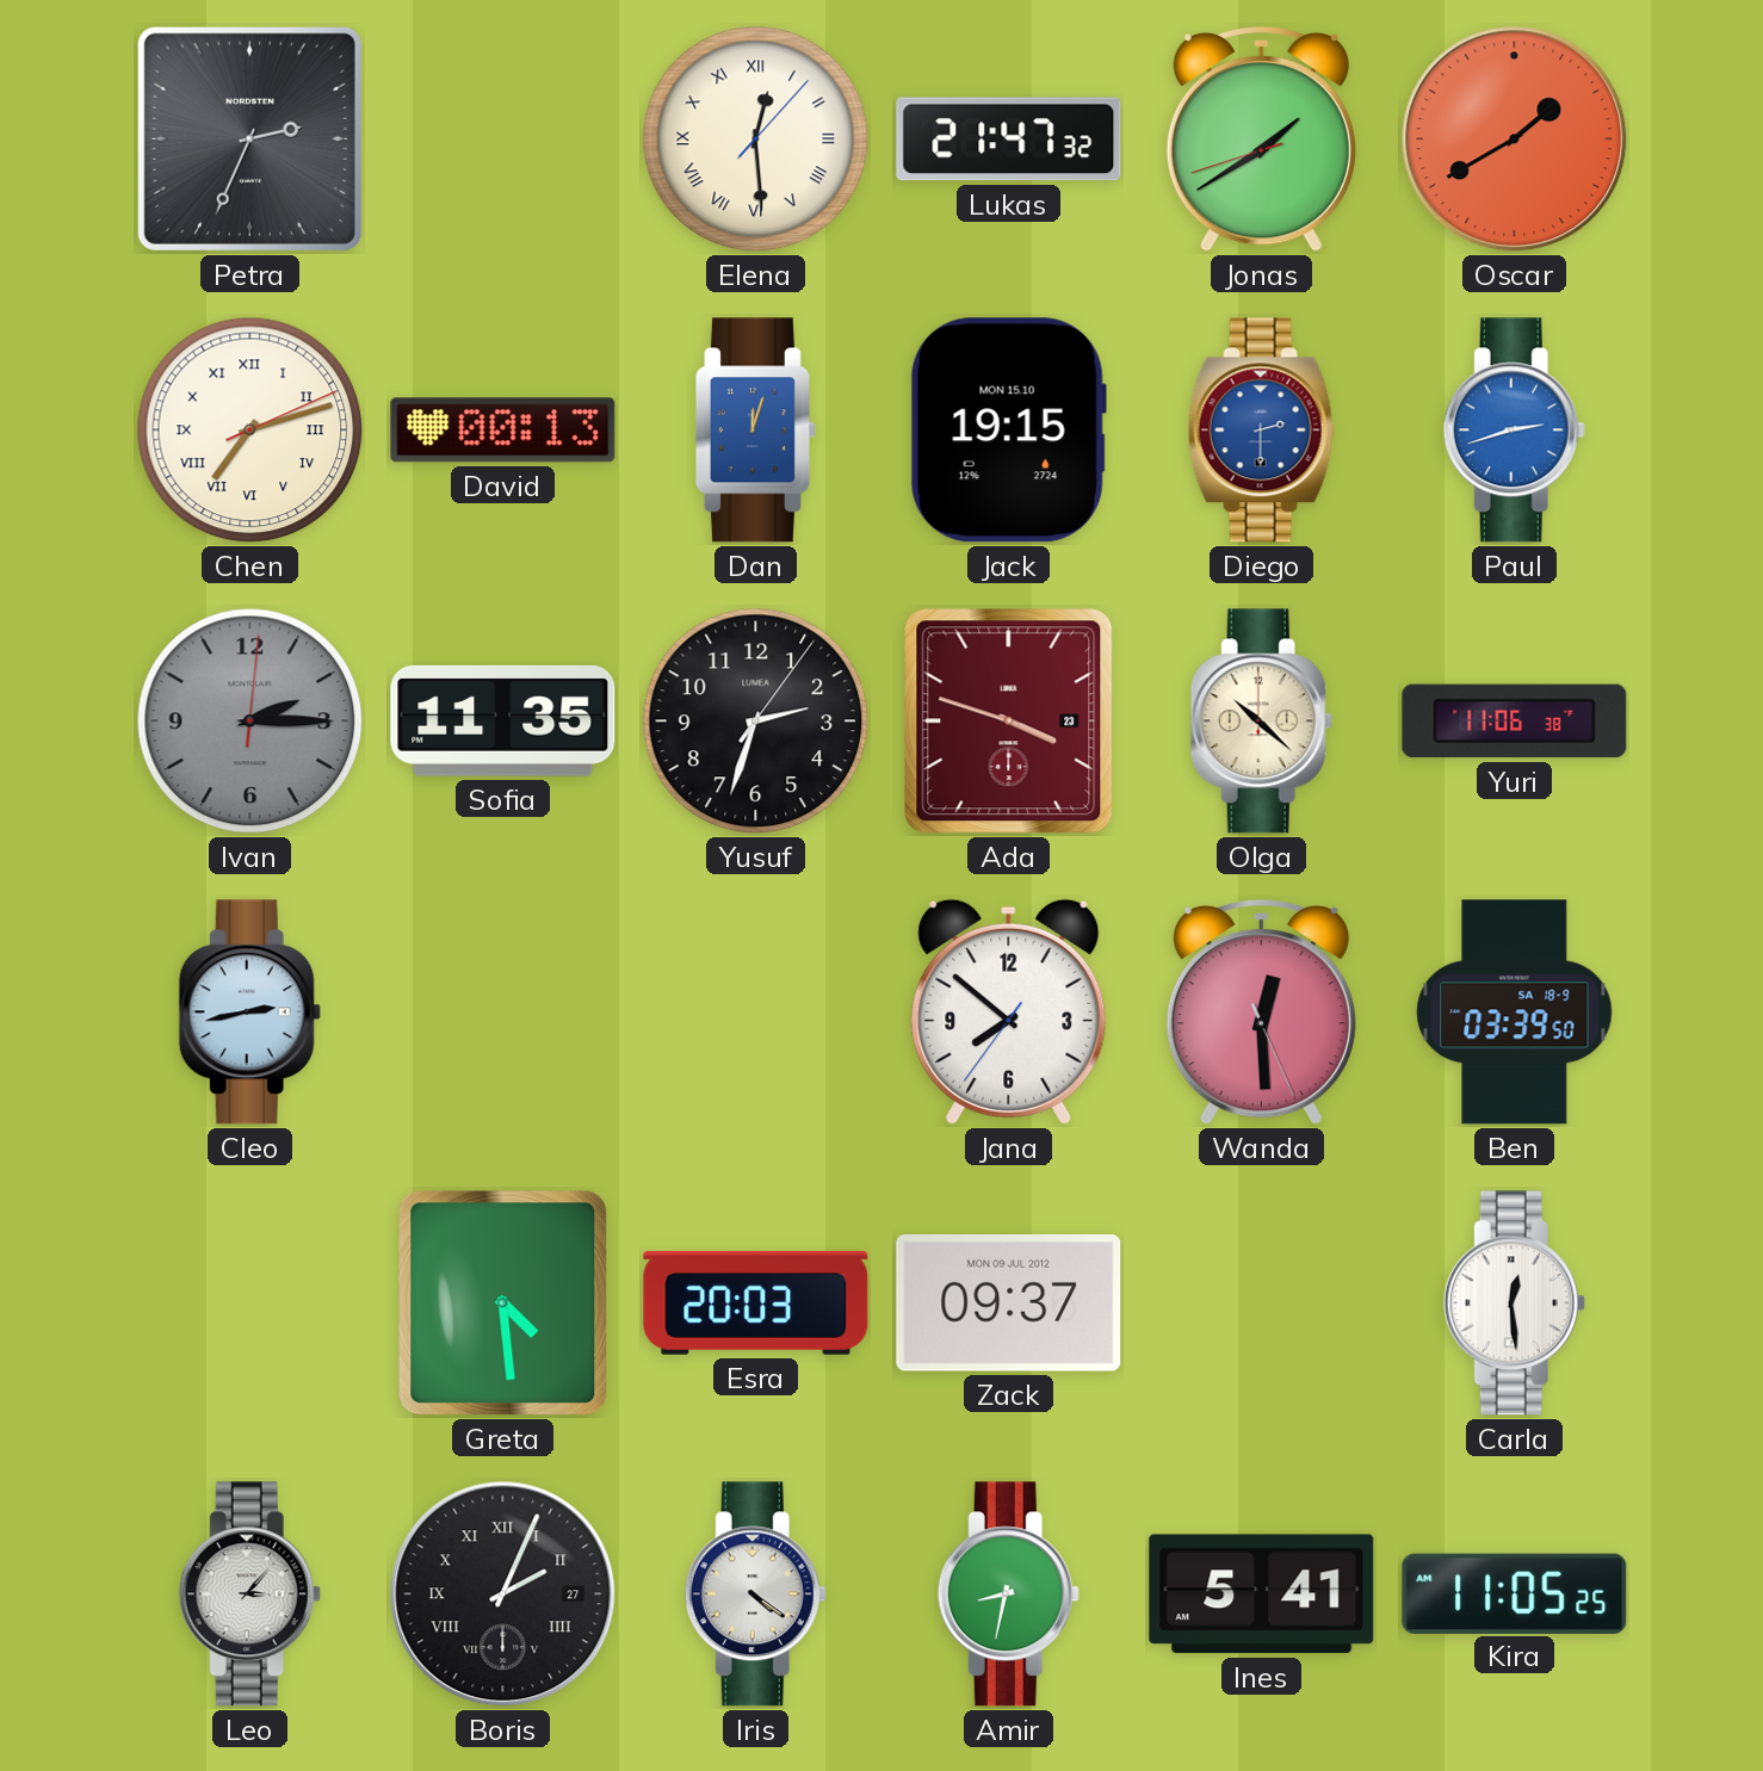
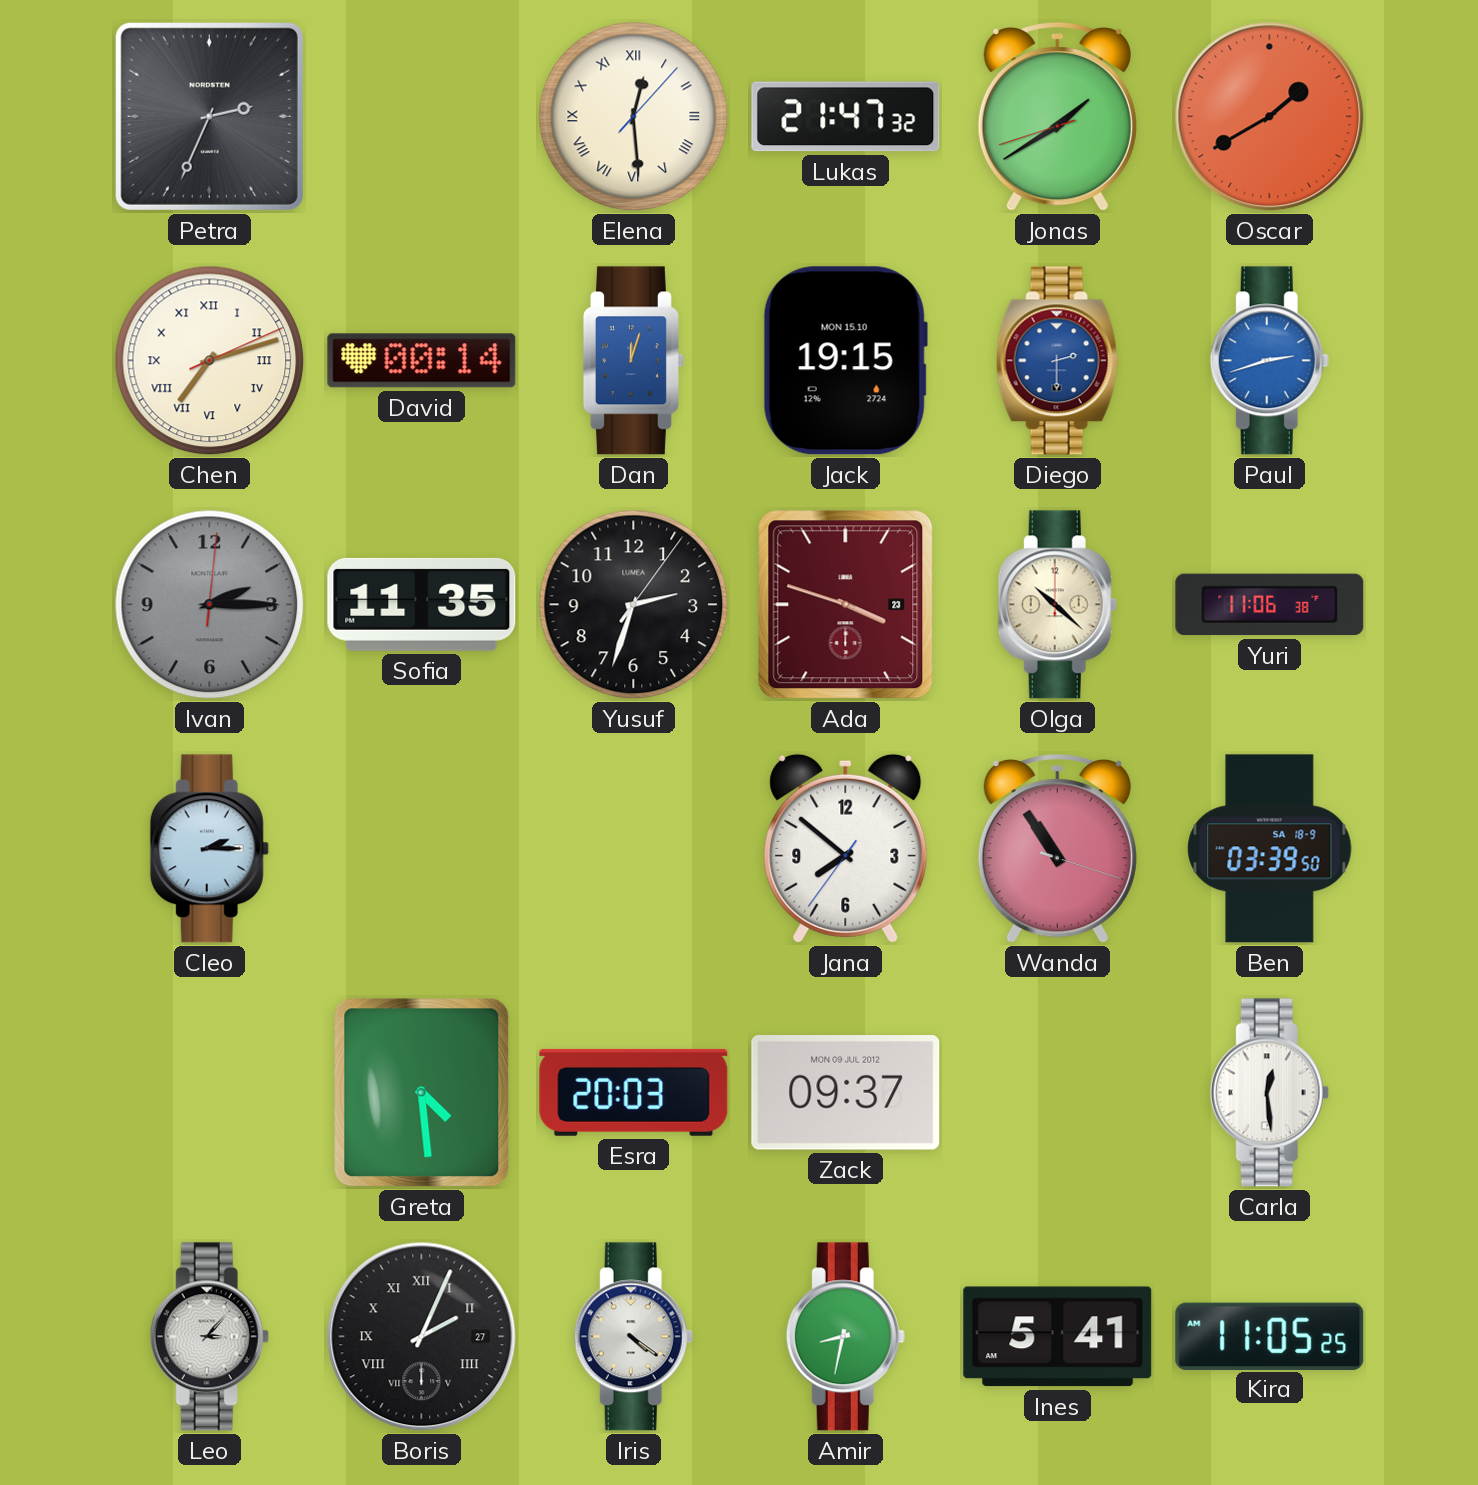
David: 00:13 -> 00:14 (422, 361)
Cleo: 2:43 -> 2:15 (209, 849)
Wanda: 12:29 -> 10:54 (1057, 848)
